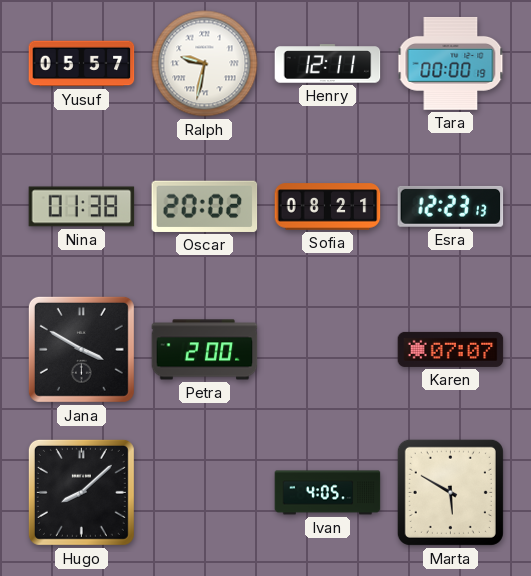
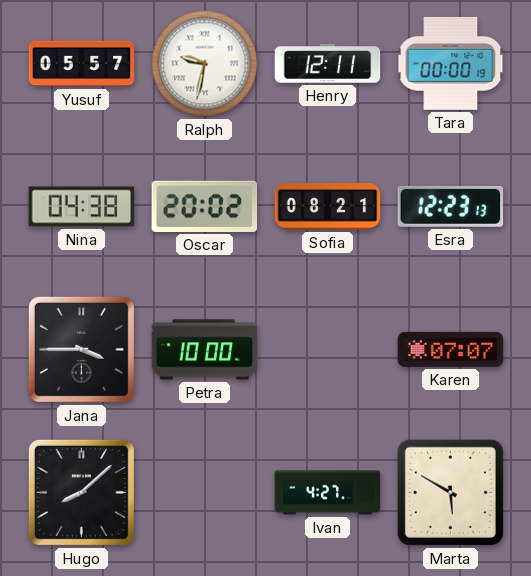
Nina: 01:38 -> 04:38 (82, 207)
Jana: 3:50 -> 3:45 (81, 349)
Petra: 2:00 -> 10:00 (205, 350)
Ivan: 4:05 -> 4:27 (328, 493)
